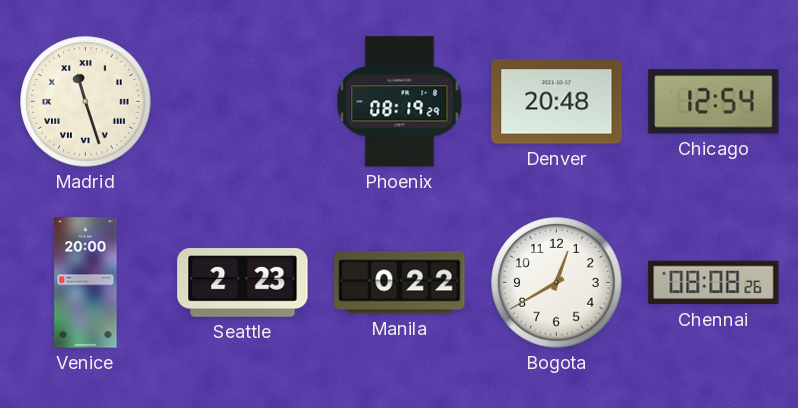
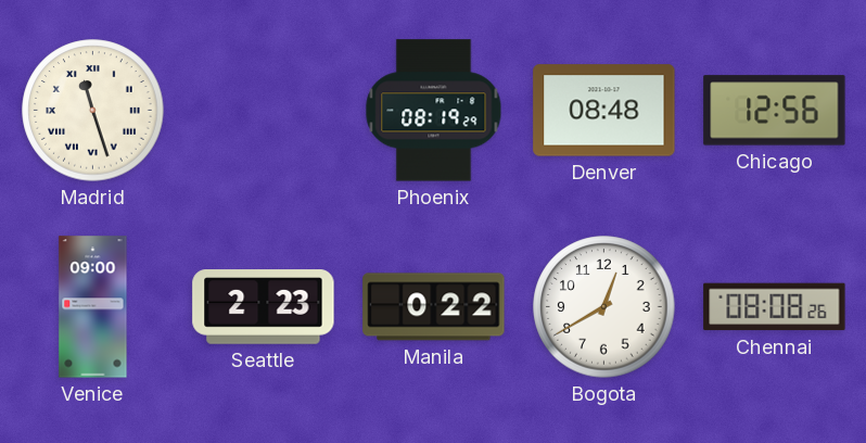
Denver: 20:48 -> 08:48 (604, 111)
Chicago: 12:54 -> 12:56 (775, 111)
Venice: 20:00 -> 09:00 (93, 307)
